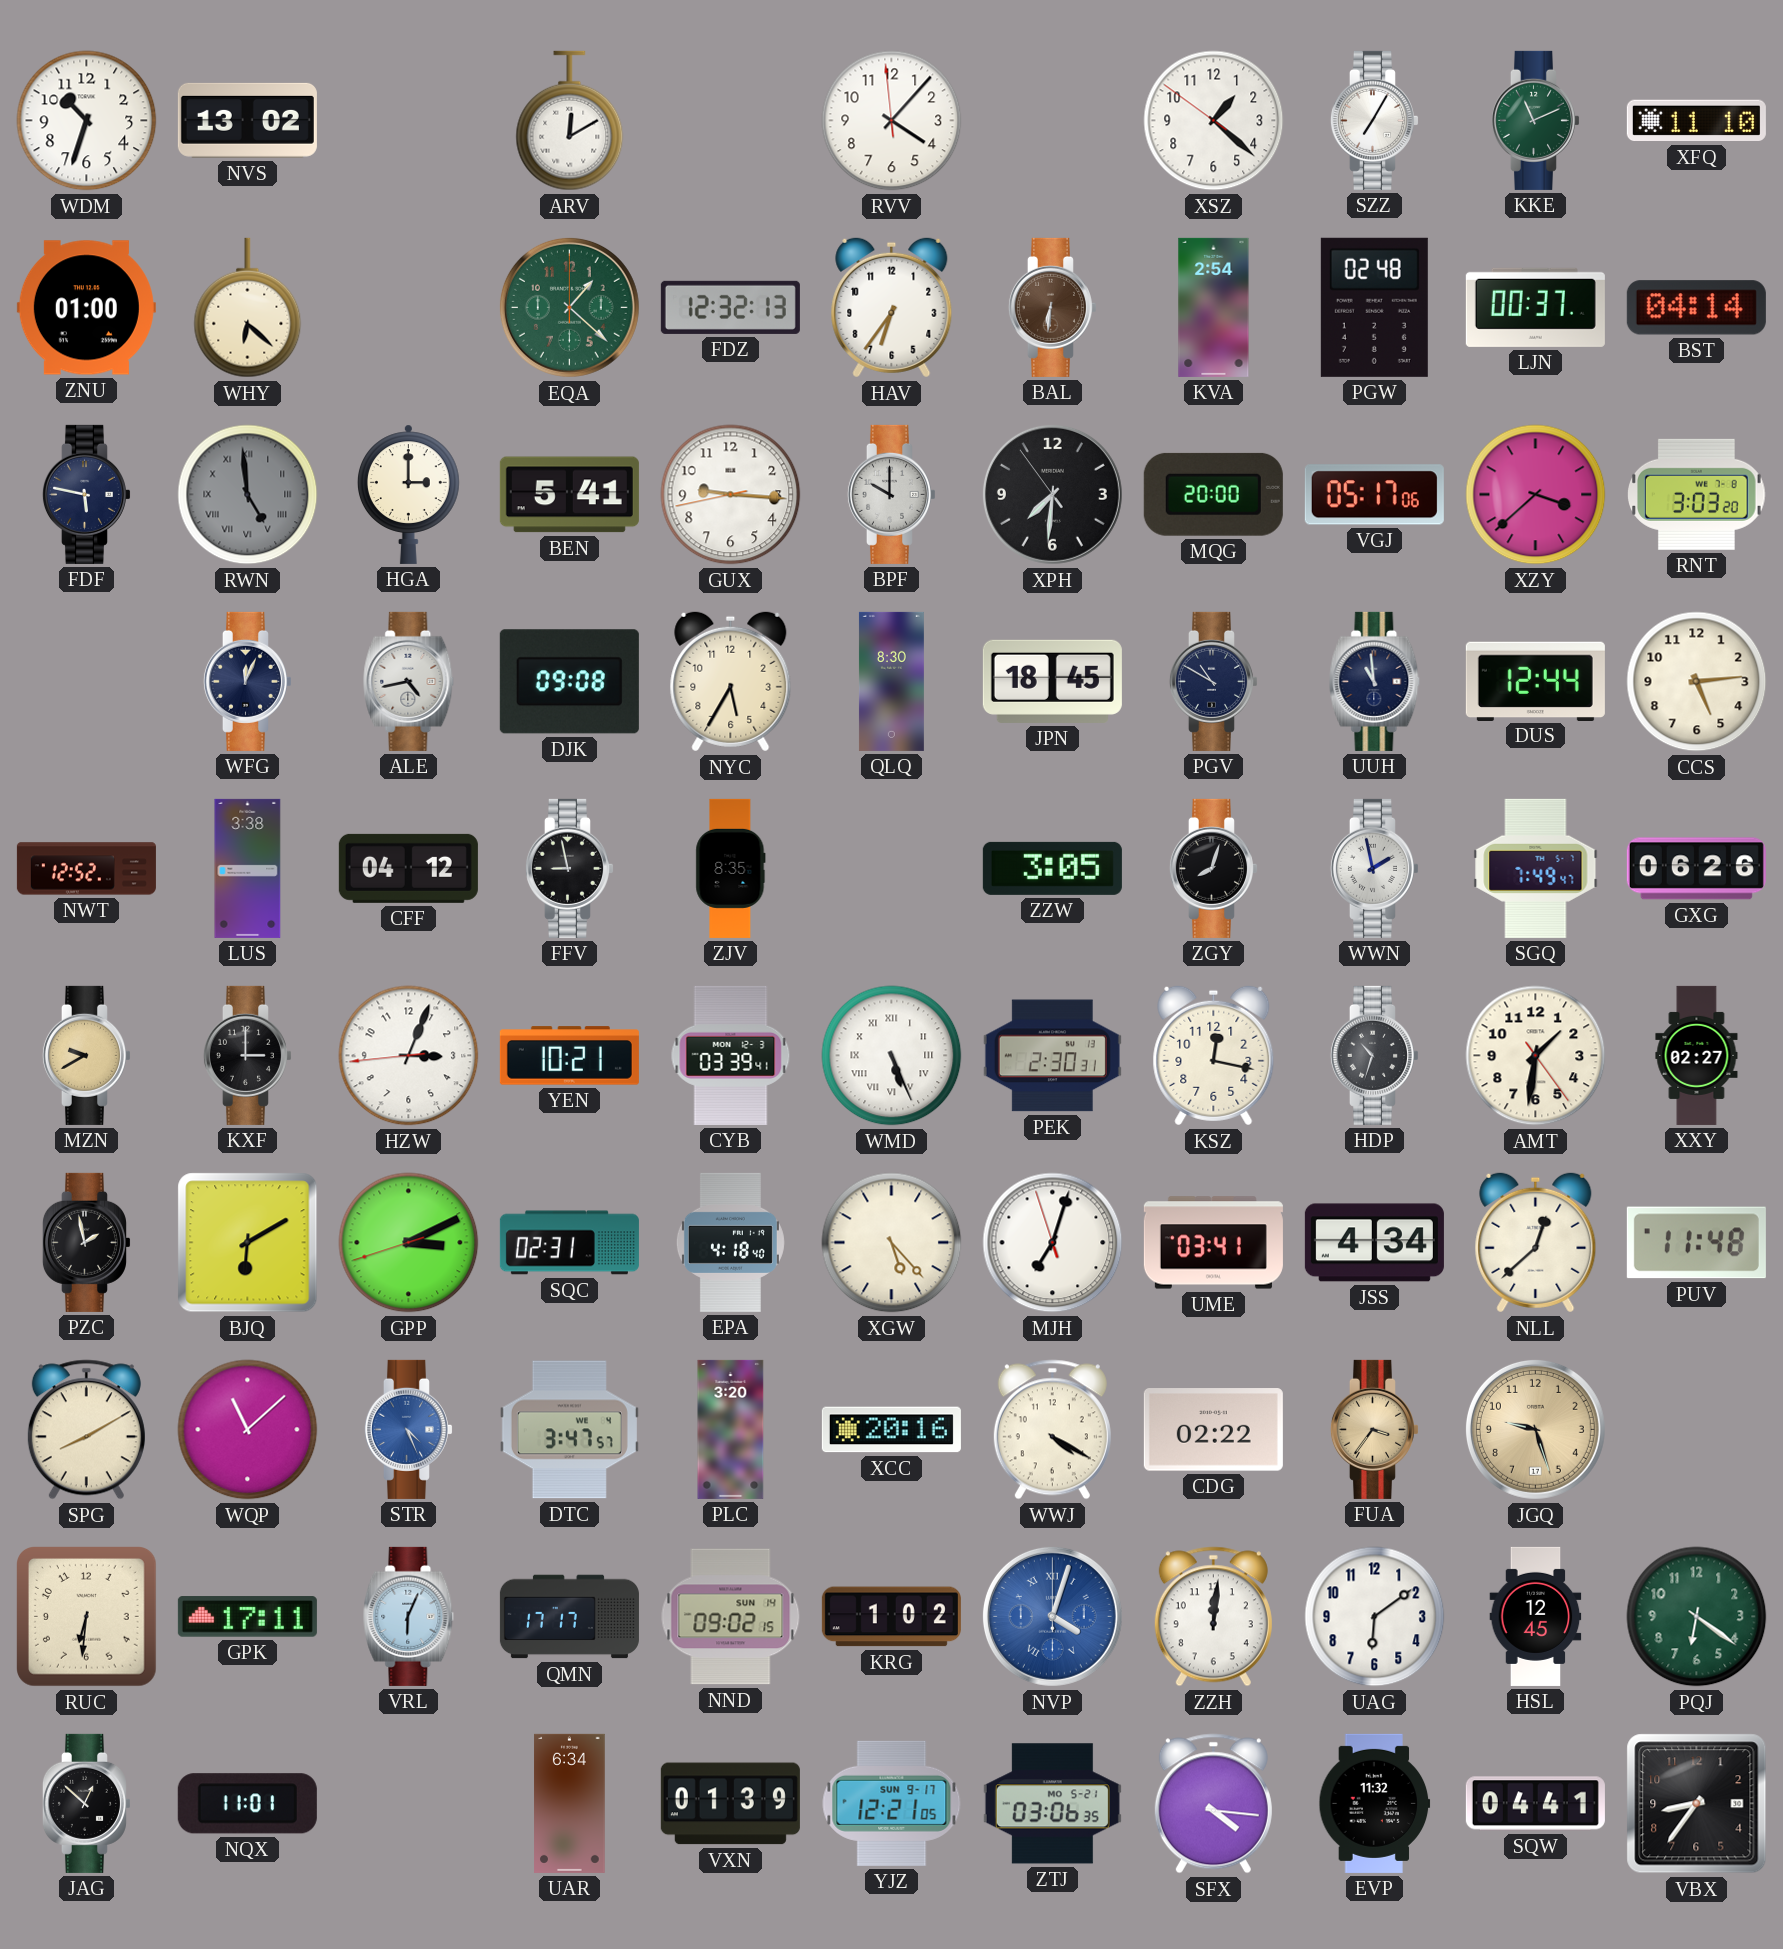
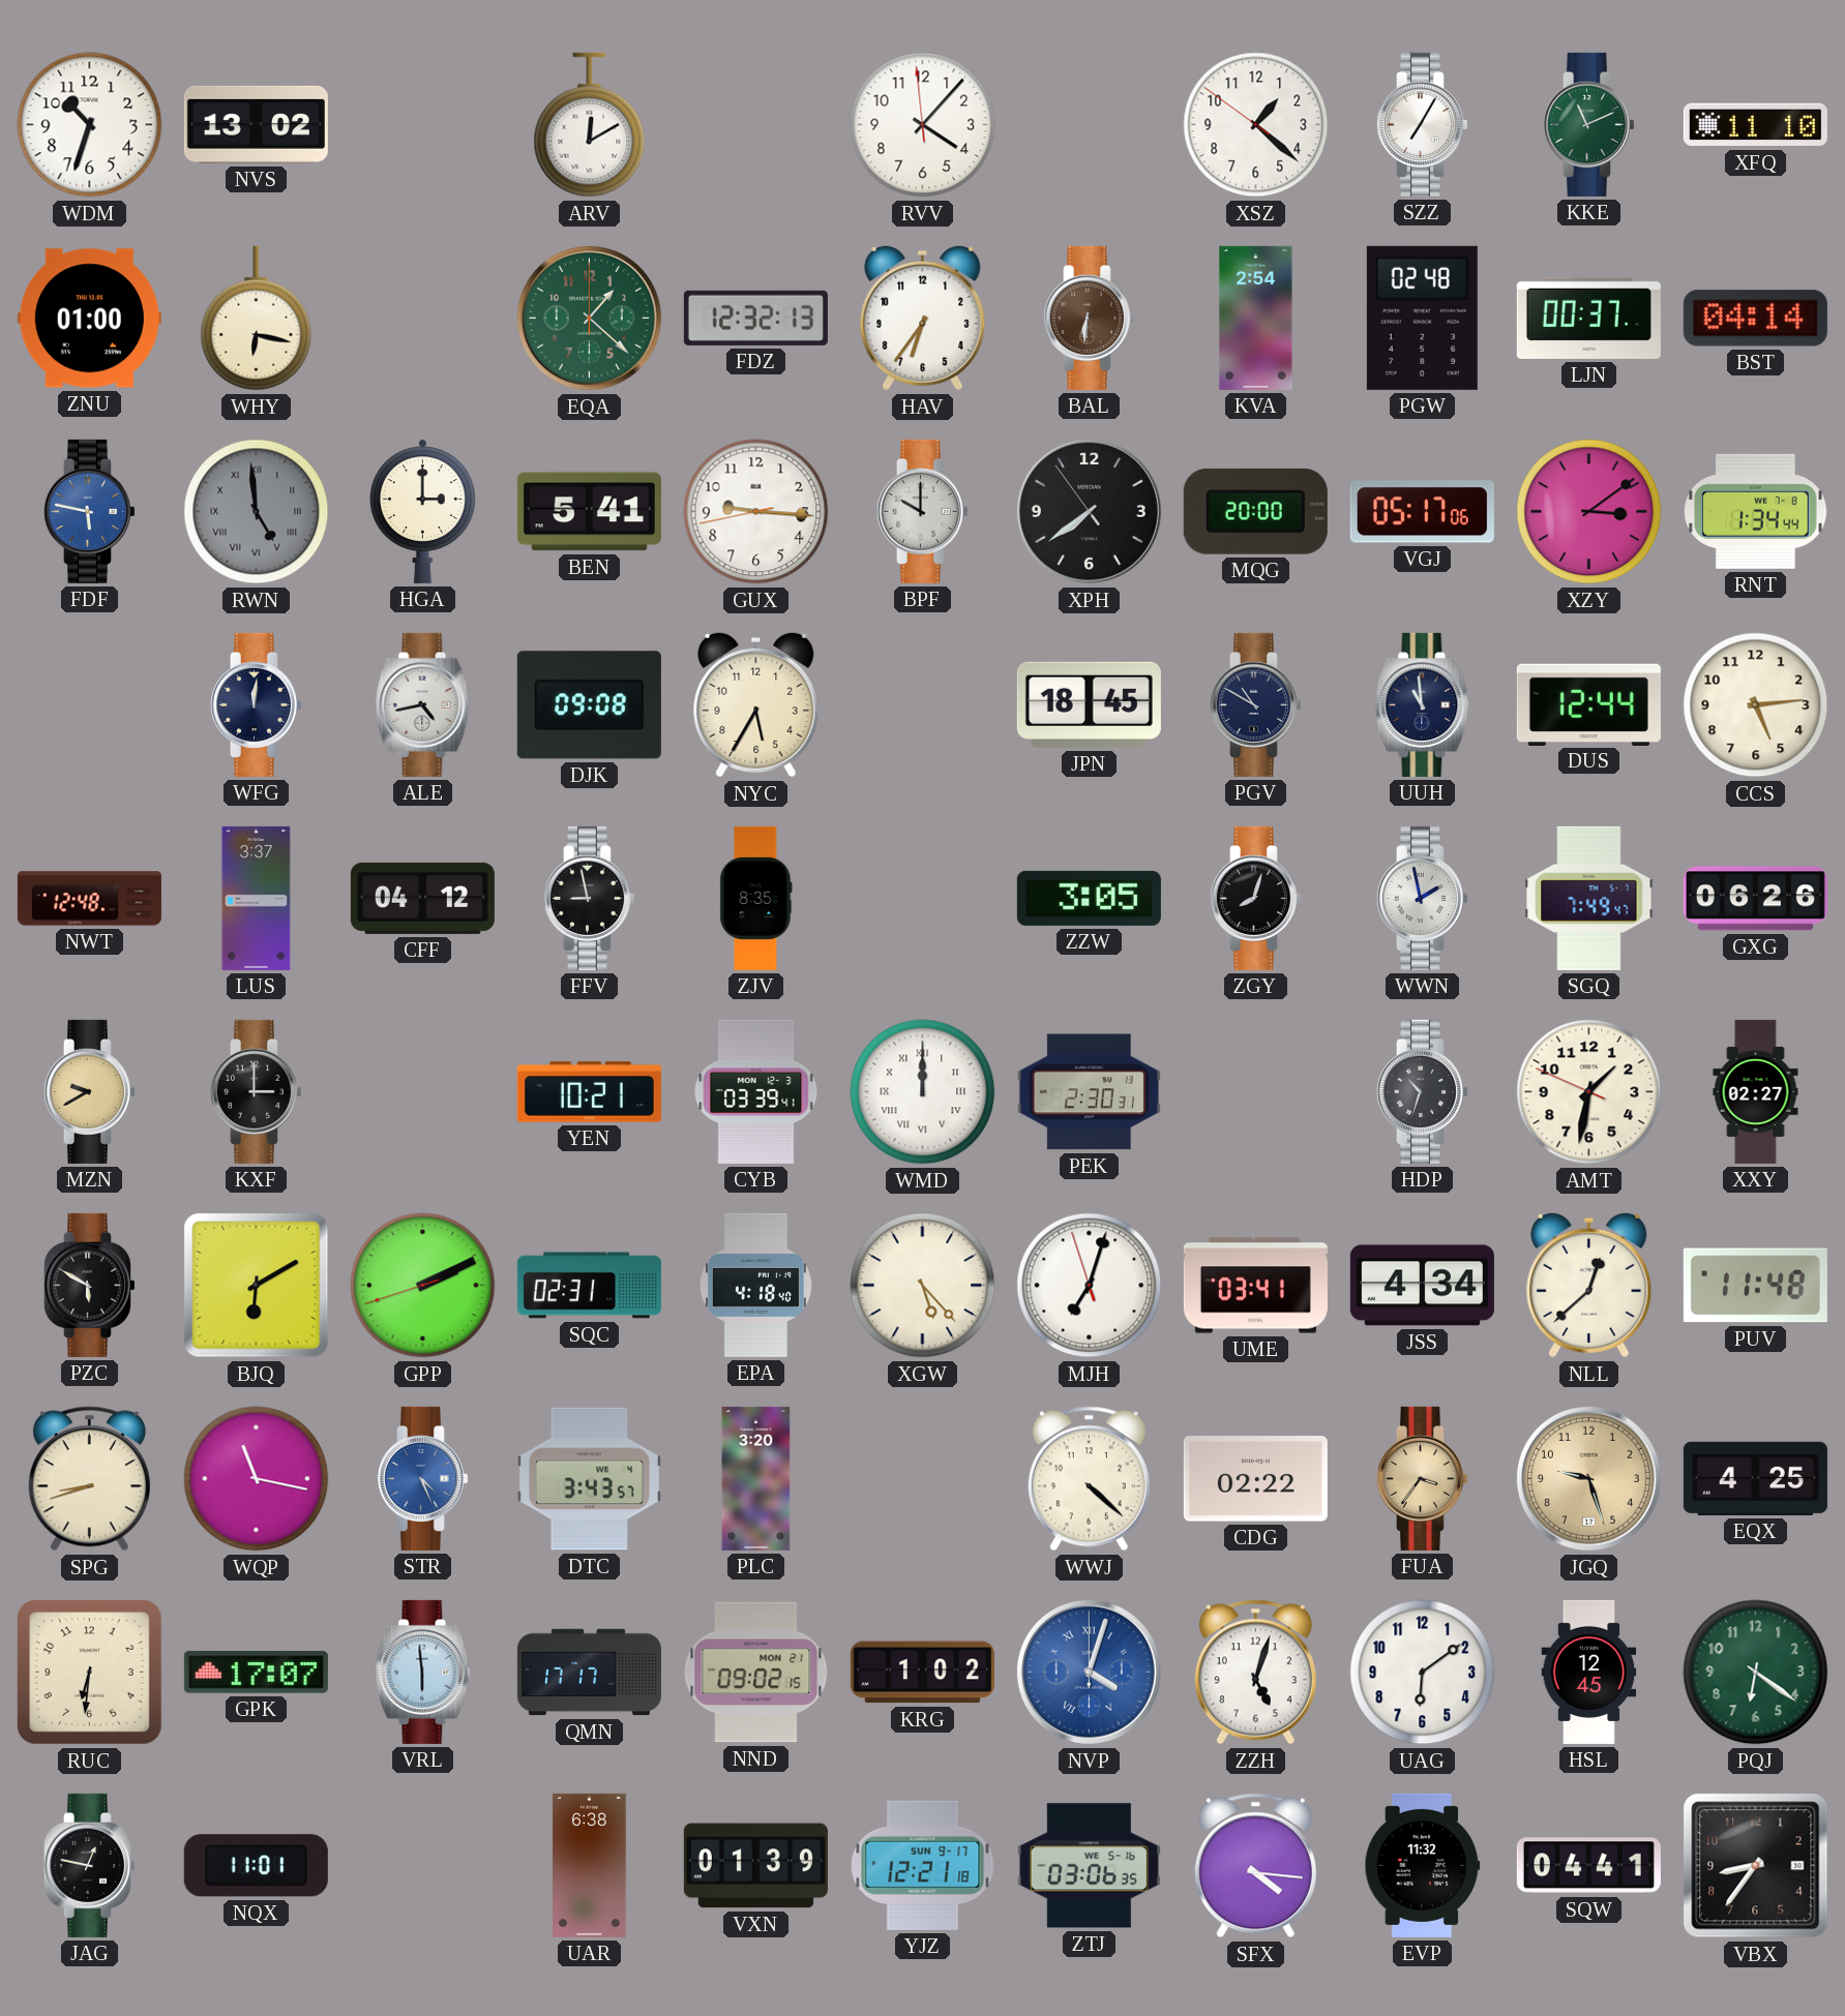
WHY: 6:22 -> 6:17 (257, 319)
FDF dial: navy -> blue (89, 511)
XPH: 7:30 -> 7:38 (1089, 511)
XZY: 3:38 -> 3:09 (1589, 512)
RNT: 3:03 -> 1:34 (1756, 511)
WFG: 12:04 -> 12:01 (256, 704)
QLQ: 8:30 -> none (891, 681)
NWT: 12:52 -> 12:48 (89, 899)
LUS: 3:38 -> 3:37 (257, 898)
HZW: 3:03 -> none (409, 1056)
WMD: 5:26 -> 12:00 (923, 1092)
KSZ: 12:17 -> none (1214, 1056)
AMT: 1:31:24 -> 1:31:49 (1589, 1092)
PZC: 1:58 -> 5:50 (89, 1285)
GPP: 3:10 -> 2:10 (423, 1286)
SPG: 8:10 -> 8:42 (89, 1479)
WQP: 11:08 -> 11:17 (257, 1479)
DTC: 3:47 -> 3:43 (589, 1479)
XCC: 20:16 -> none (891, 1430)
WWJ: 4:20 -> 4:22 (1089, 1479)
EQX: none -> 4:25 (1755, 1478)
GPK: 17:11 -> 17:07 (256, 1673)
VRL: 6:04 -> 5:59 (423, 1672)
NND date: SUN 14 -> MON 21 (756, 1673)
ZZH: 12:01 -> 5:03 (1255, 1673)
JAG: 12:52 -> 12:47 (89, 1865)
UAR: 6:34 -> 6:38 (590, 1865)
YJZ: 12:21:05 -> 12:21:18 (923, 1865)
ZTJ date: MO 5-21 -> WE 5-16 (1089, 1866)
